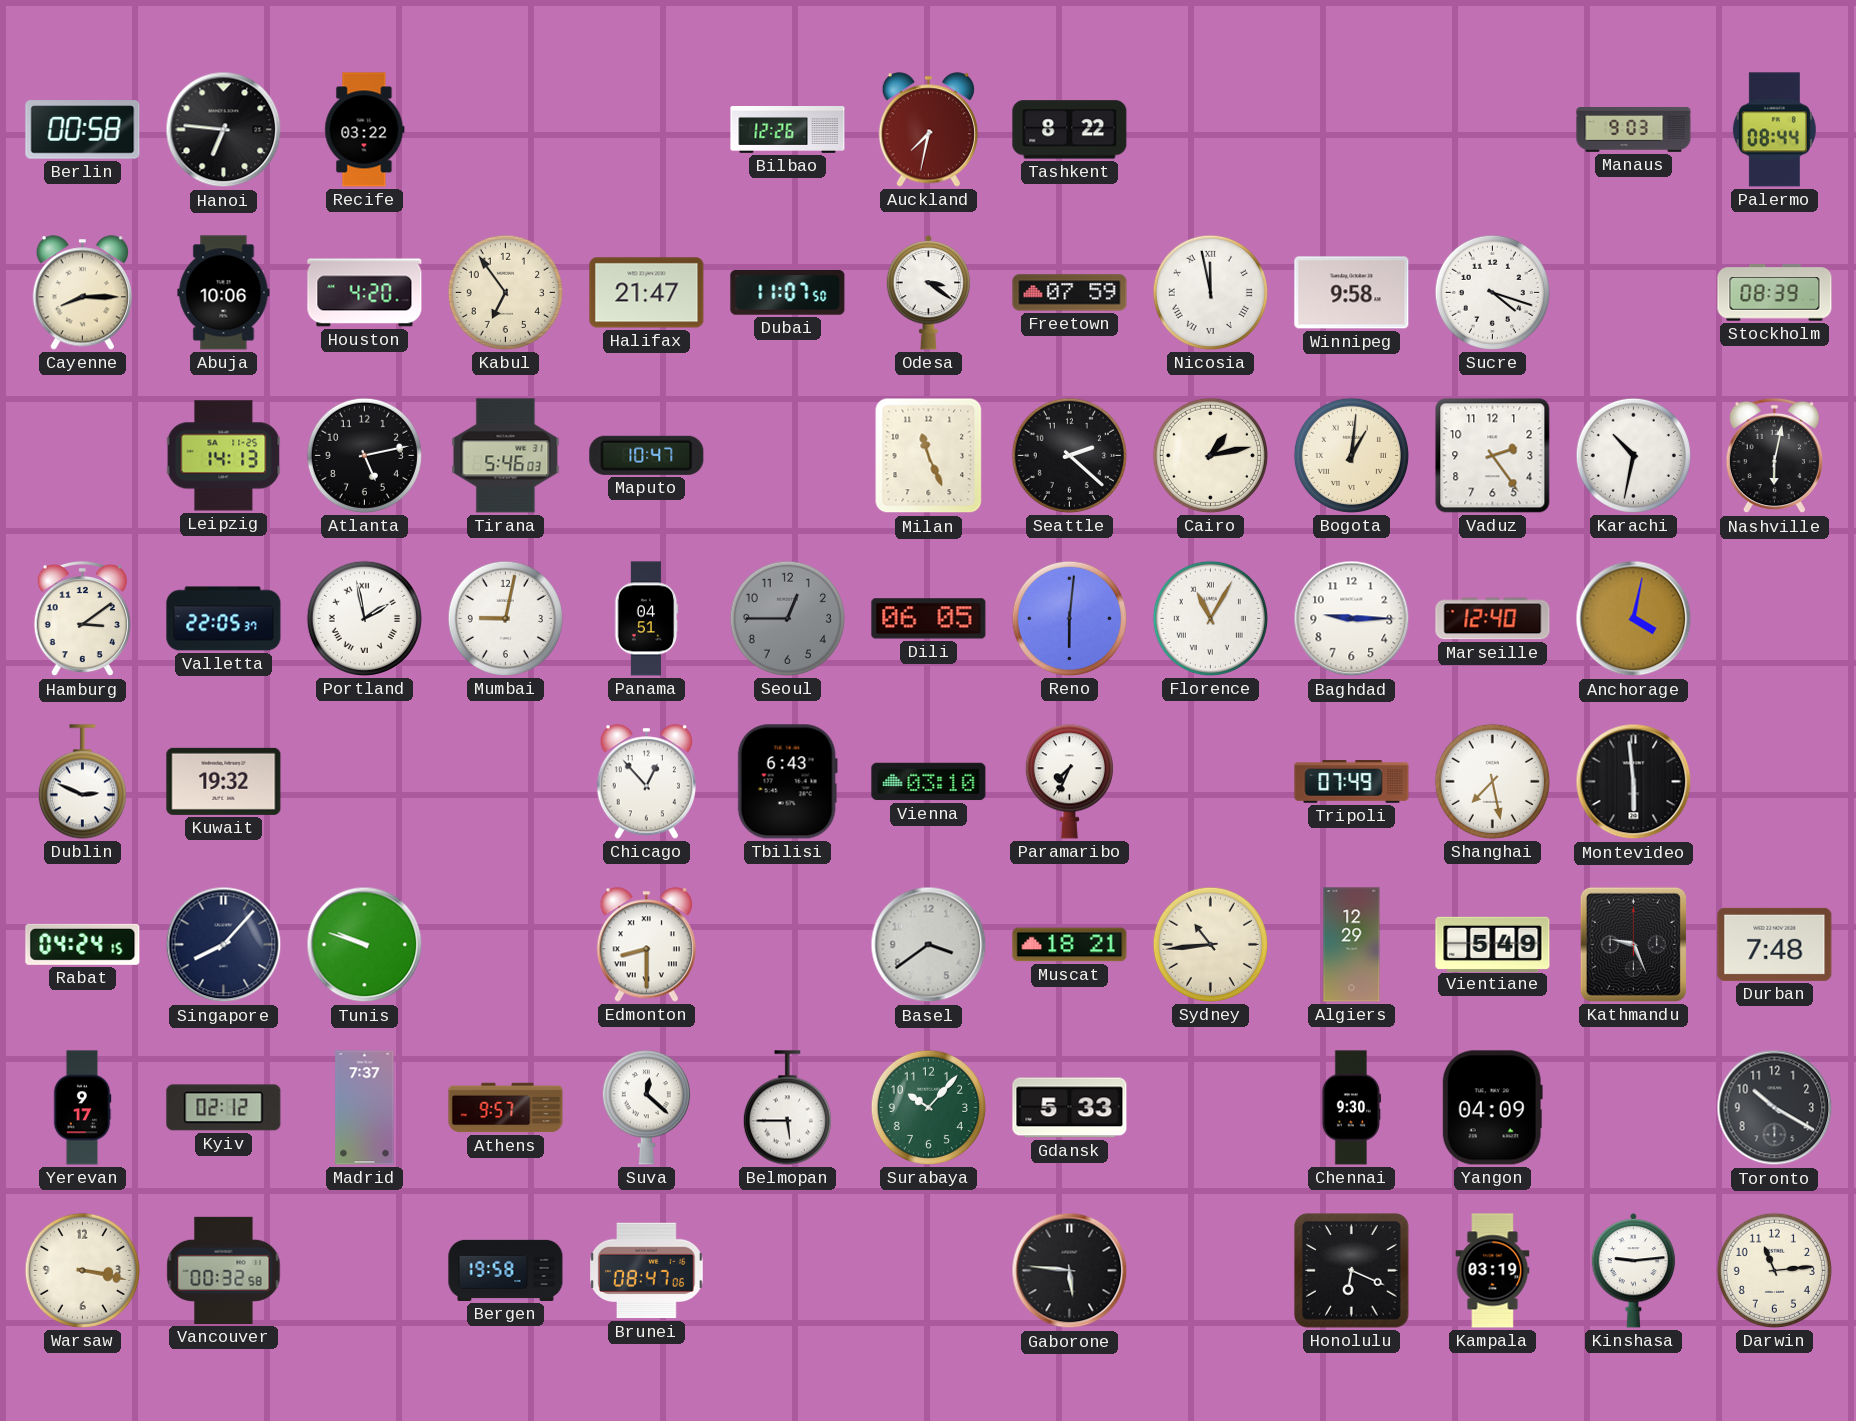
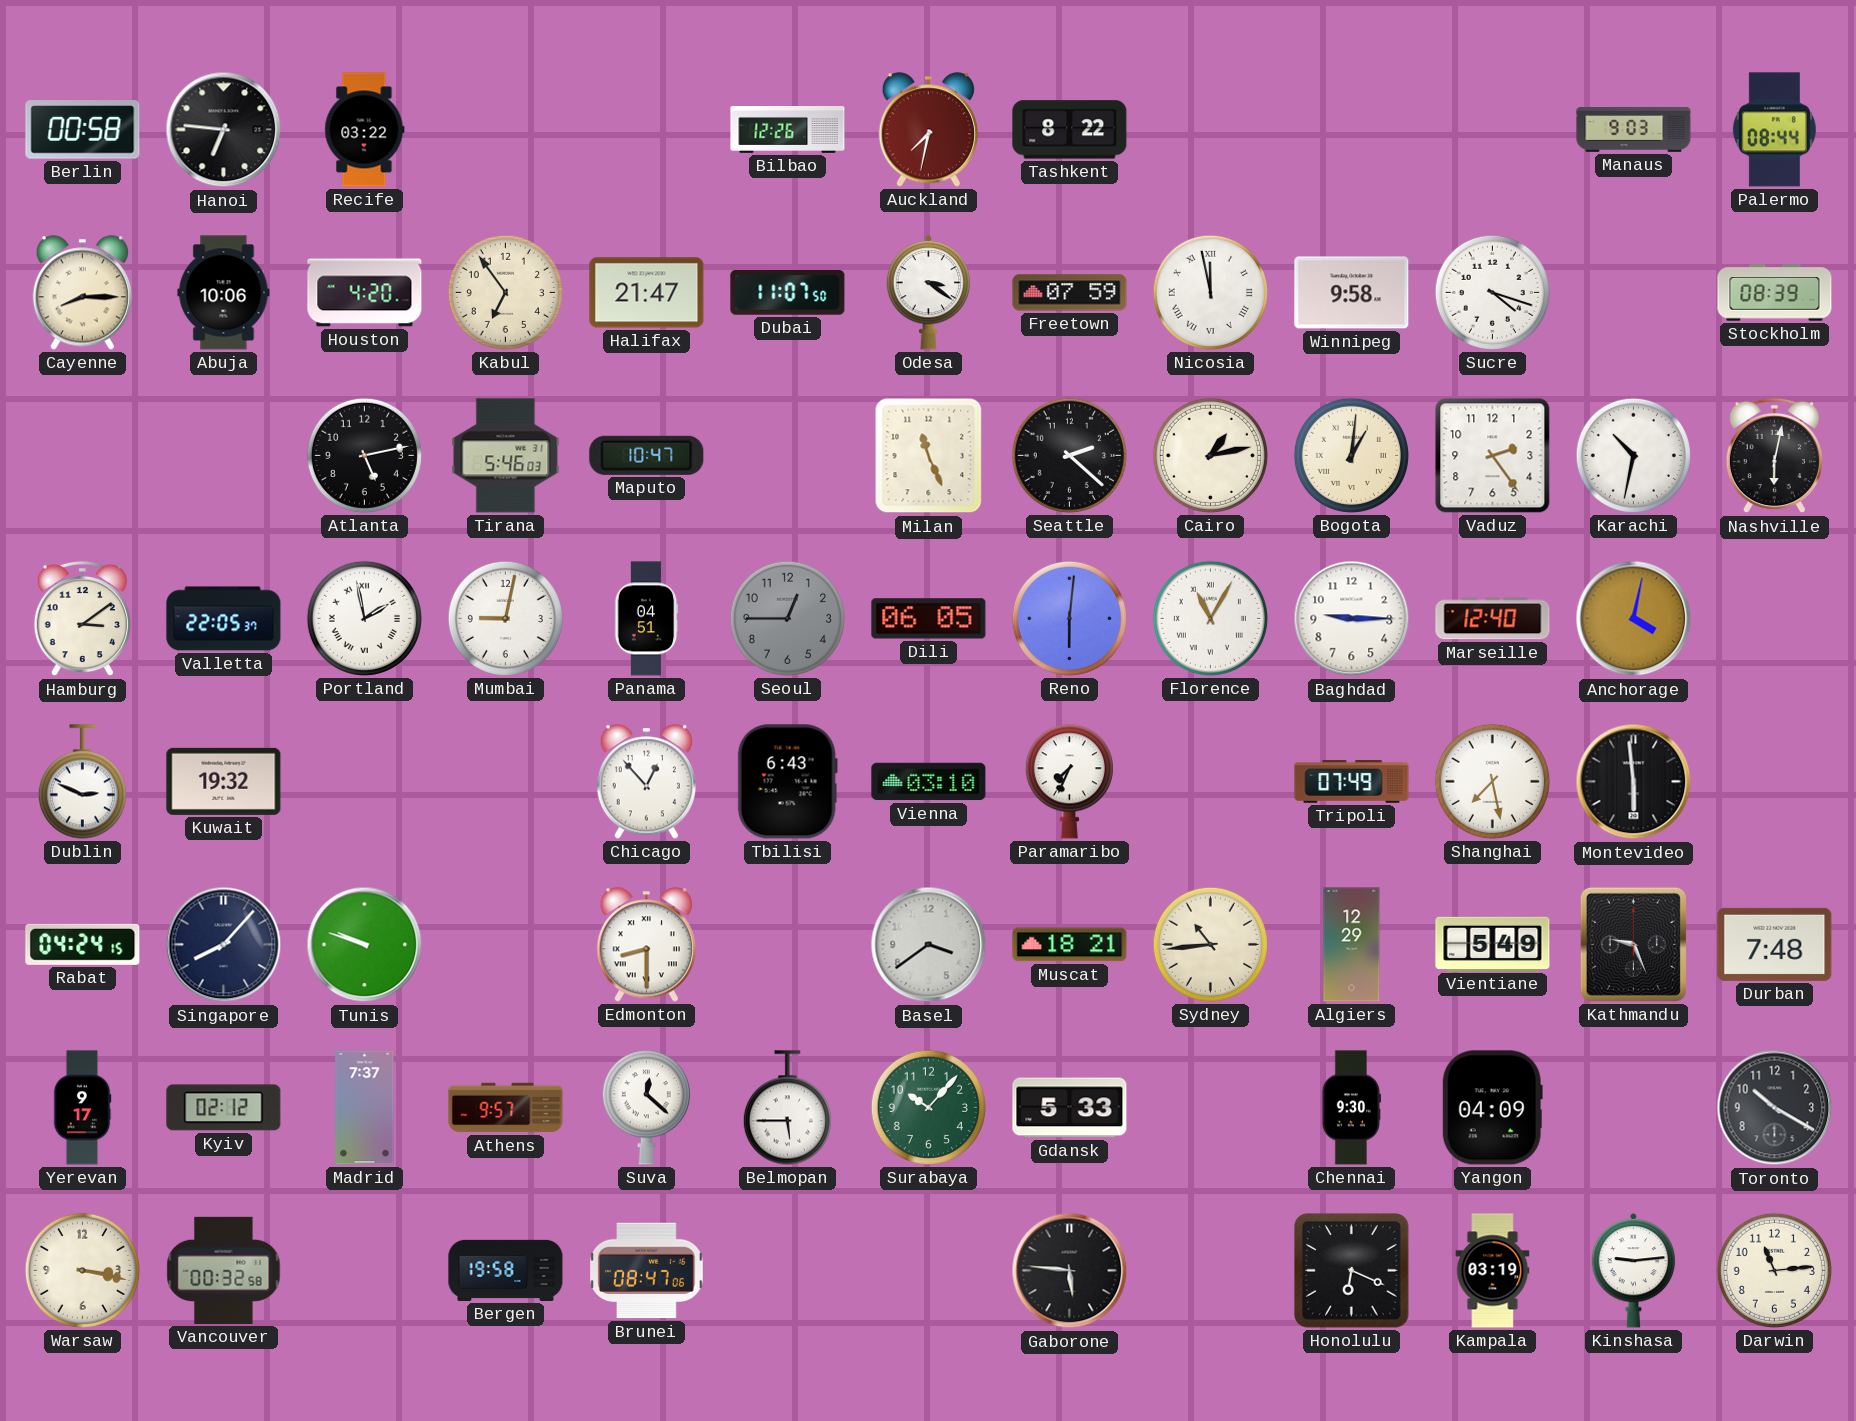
Leipzig: 14:13 -> none (224, 456)
